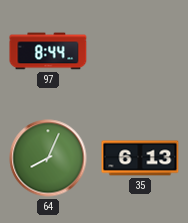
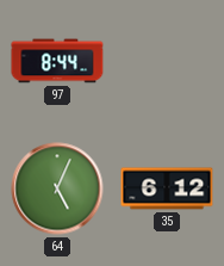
64: 8:04 -> 5:04 (57, 188)
35: 6:13 -> 6:12 (167, 188)
